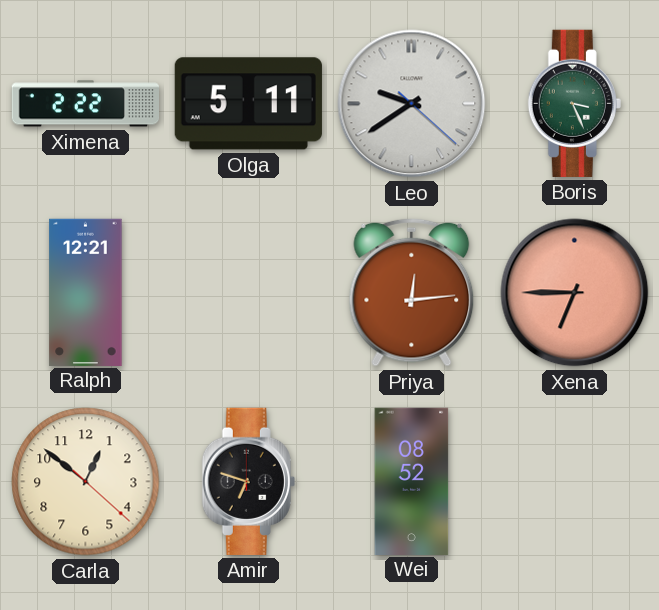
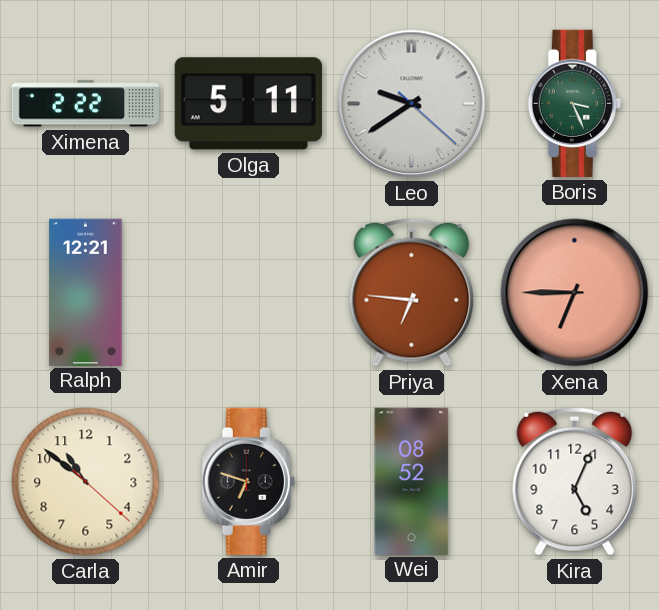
Priya: 12:14 -> 6:46 (412, 292)
Carla: 12:51 -> 10:51 (86, 482)
Kira: none -> 5:04 (575, 481)
